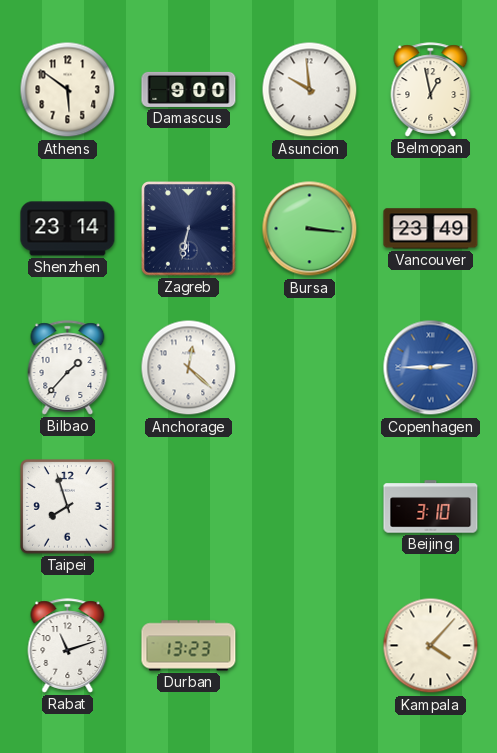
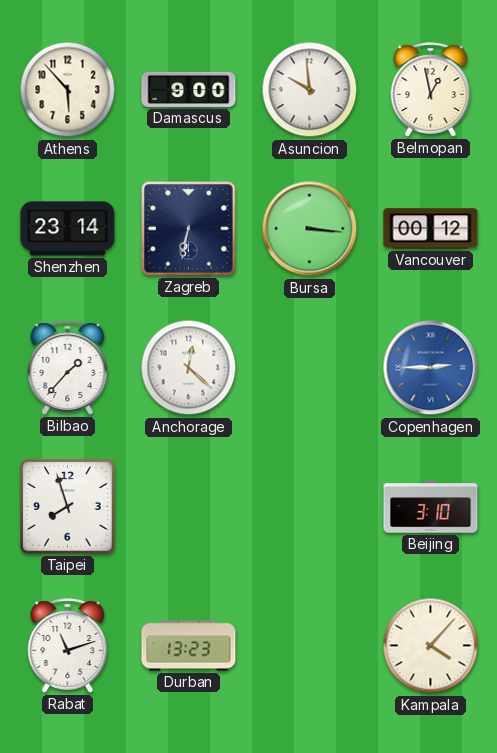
Athens: 5:51 -> 5:53 (68, 90)
Vancouver: 23:49 -> 00:12 (431, 229)
